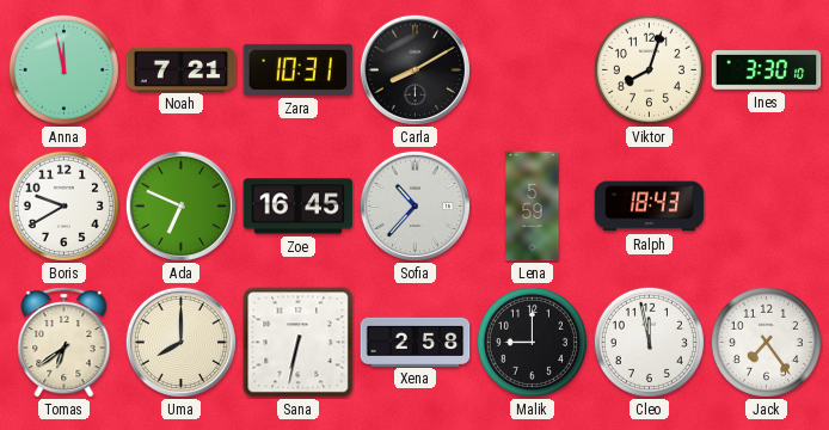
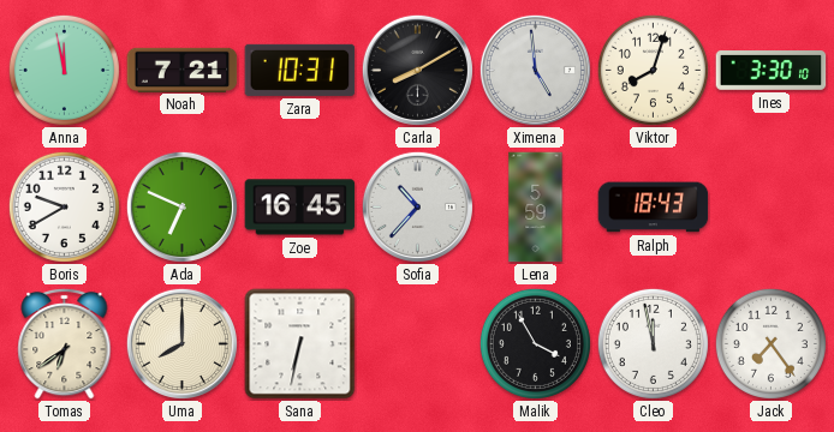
Ximena: none -> 4:59 (535, 70)
Xena: 2:58 -> none (416, 342)
Malik: 9:00 -> 3:55 (535, 343)
